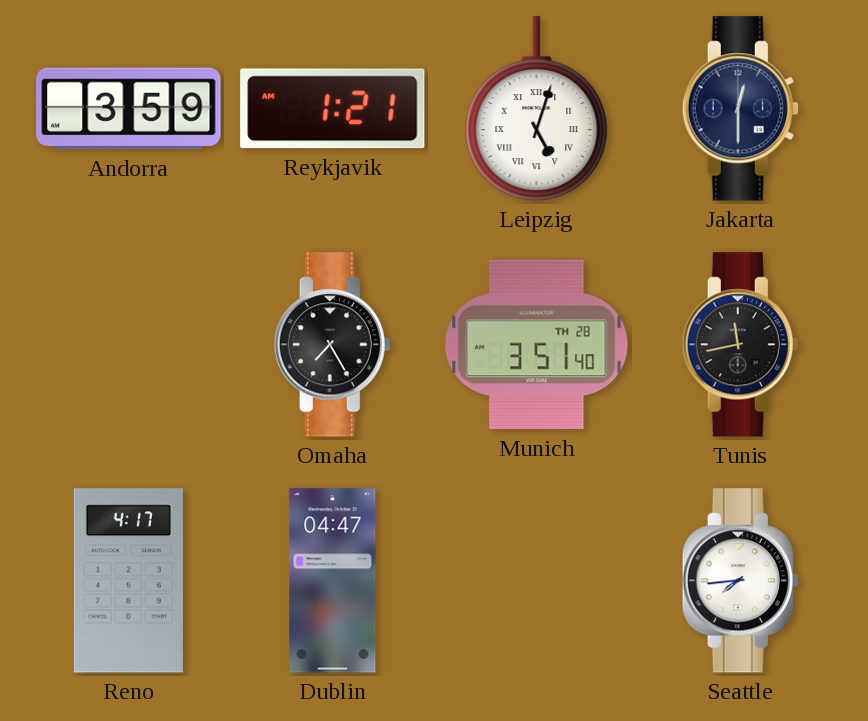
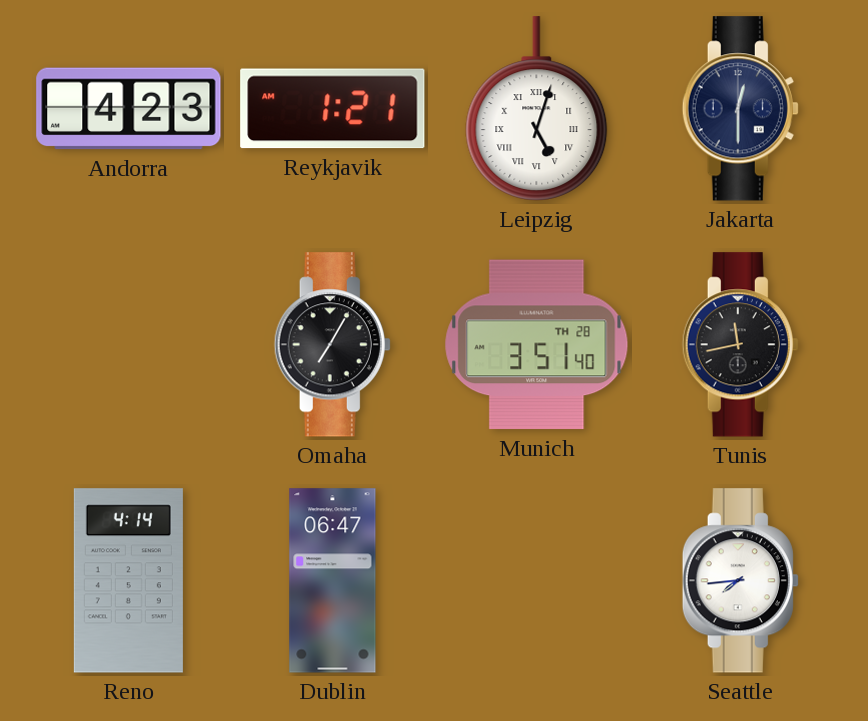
Andorra: 3:59 -> 4:23 (129, 109)
Omaha: 7:25 -> 7:05 (332, 345)
Reno: 4:17 -> 4:14 (128, 581)
Dublin: 04:47 -> 06:47 (333, 581)
